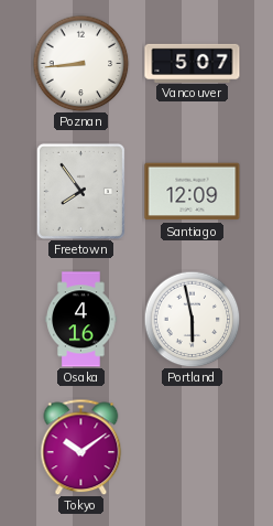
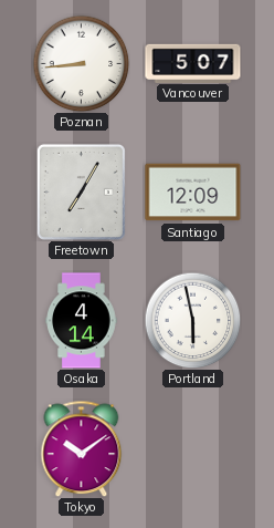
Freetown: 7:54 -> 7:05 (81, 191)
Osaka: 4:16 -> 4:14 (82, 321)
